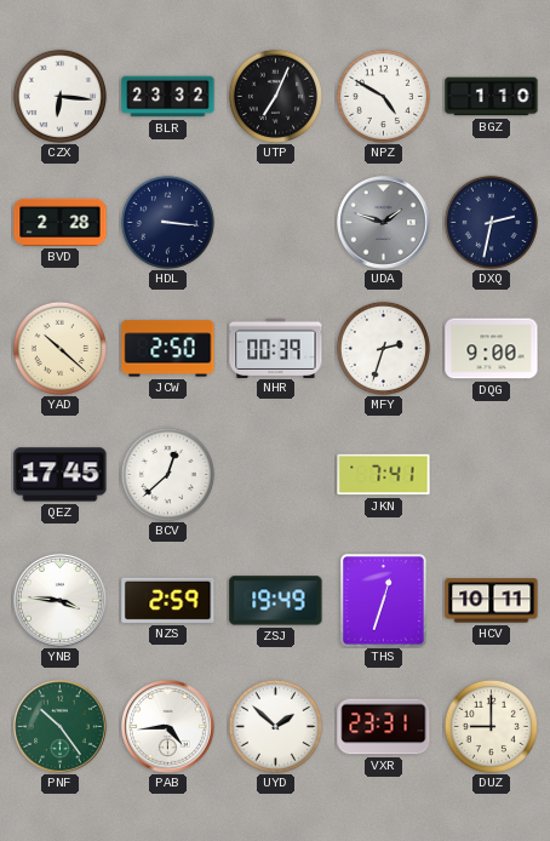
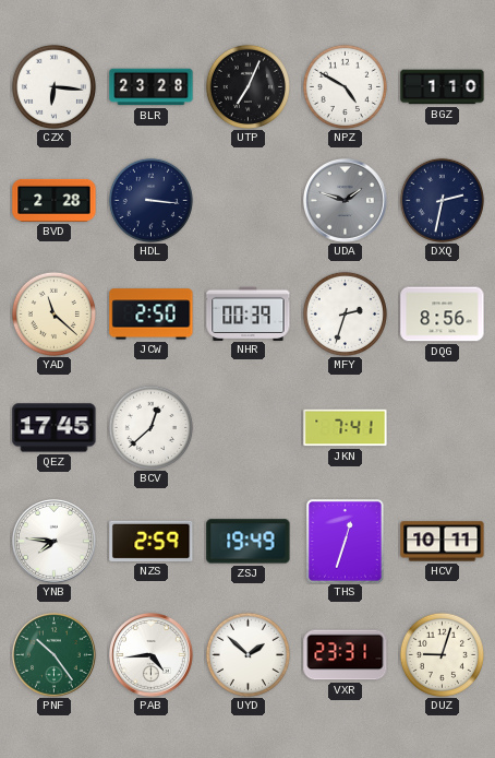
BLR: 23:32 -> 23:28 (152, 87)
YAD: 10:22 -> 11:22 (53, 313)
DQG: 9:00 -> 8:56 (443, 315)
YNB: 3:46 -> 7:46 (55, 542)
DUZ: 9:00 -> 9:03 (442, 654)
